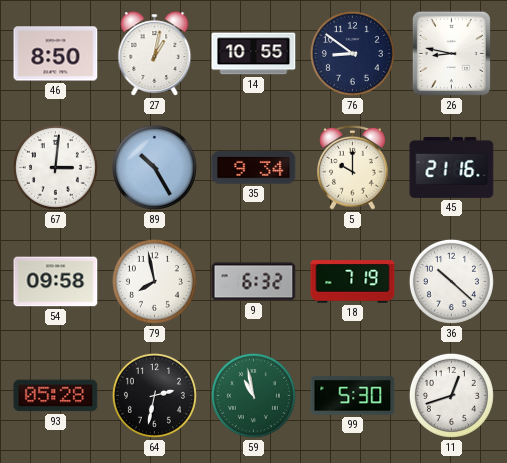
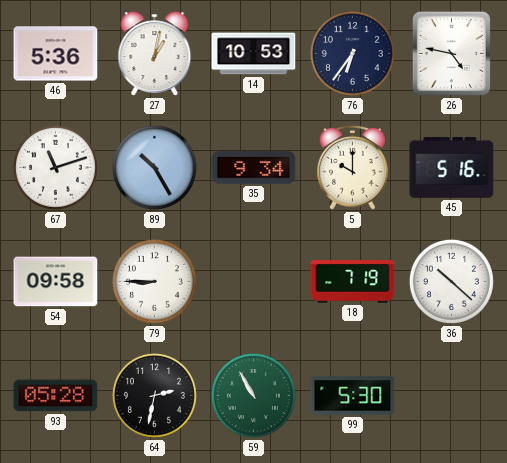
46: 8:50 -> 5:36 (56, 54)
14: 10:55 -> 10:53 (254, 54)
76: 8:51 -> 6:36 (352, 53)
26: 8:47 -> 4:47 (451, 53)
67: 3:01 -> 11:12 (55, 167)
45: 21:16 -> 5:16 (452, 167)
79: 7:58 -> 8:45 (154, 281)
9: 6:32 -> none (254, 282)
59: 10:58 -> 10:55 (253, 395)
11: 12:42 -> none (451, 395)
